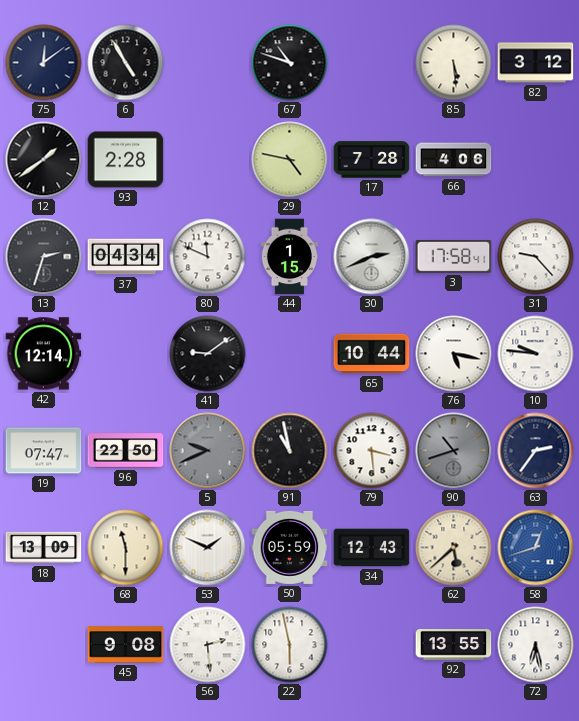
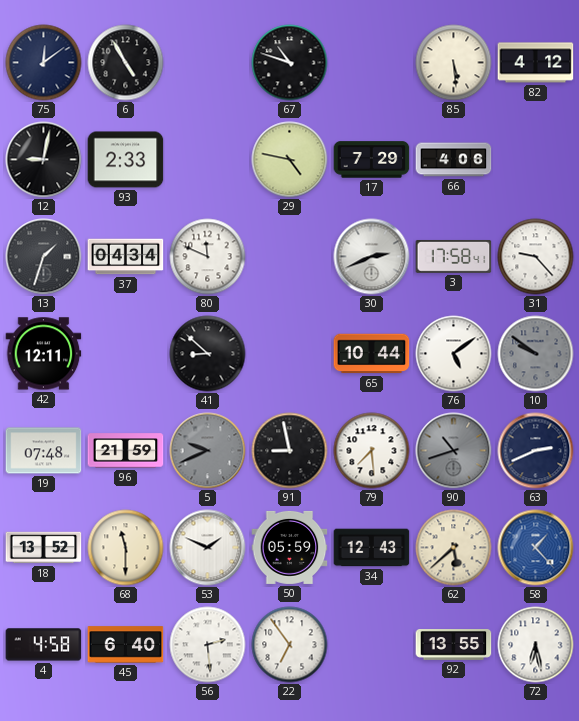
82: 3:12 -> 4:12 (536, 63)
12: 1:39 -> 9:02 (44, 160)
93: 2:28 -> 2:33 (126, 160)
17: 7:28 -> 7:29 (372, 160)
13: 2:33 -> 1:33 (44, 257)
44: 1:15 -> none (289, 257)
42: 12:14 -> 12:11 (44, 354)
41: 9:09 -> 8:52 (208, 354)
76: 5:17 -> 5:09 (454, 354)
10: 9:46 -> 9:51 (536, 354)
10 dial: white -> grey (536, 354)
19: 07:47 -> 07:48 (44, 451)
96: 22:50 -> 21:59 (126, 451)
91: 10:58 -> 8:58 (290, 451)
79: 3:29 -> 7:29 (372, 451)
63: 2:36 -> 2:41 (536, 451)
18: 13:09 -> 13:52 (44, 548)
58: 12:42 -> 1:23 (536, 548)
4: none -> 4:58 (44, 645)
45: 9:08 -> 6:40 (126, 645)
22: 5:58 -> 6:54 (290, 645)
